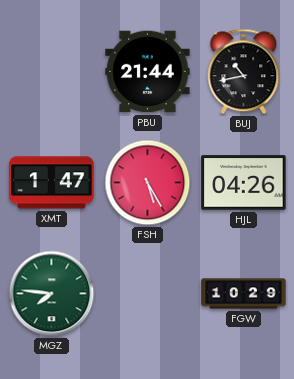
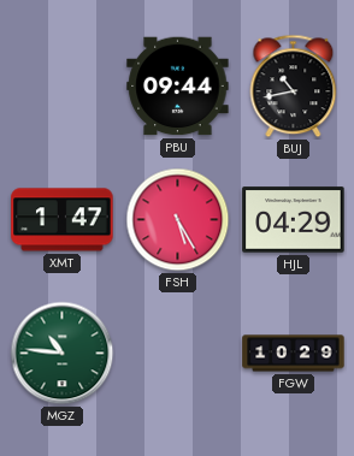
PBU: 21:44 -> 09:44 (178, 87)
HJL: 04:26 -> 04:29 (294, 220)
MGZ: 7:46 -> 10:46 (63, 354)
